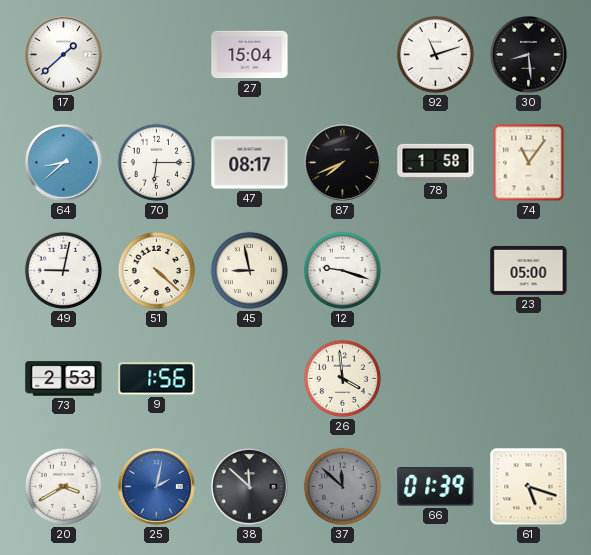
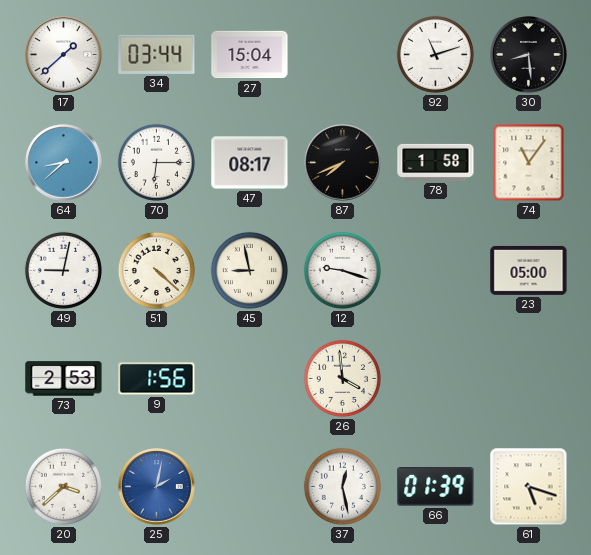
34: none -> 03:44 (157, 54)
20: 3:40 -> 3:38 (63, 486)
38: 11:52 -> none (250, 487)
37: 11:52 -> 12:28 (342, 486)
37 dial: grey -> white (342, 486)
